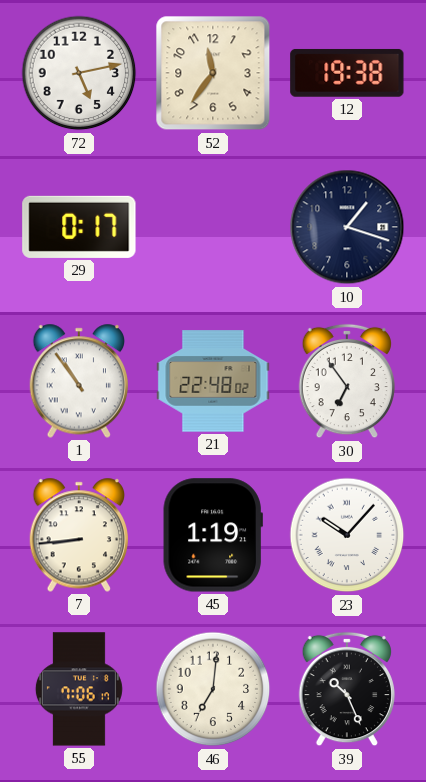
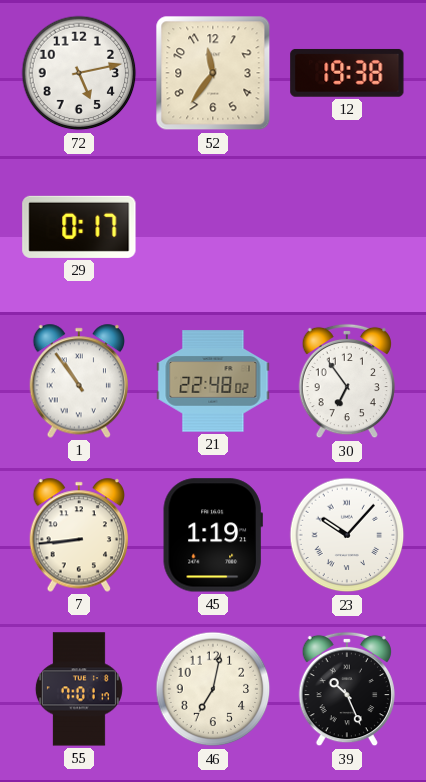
10: 1:18 -> none (347, 227)
55: 7:06 -> 7:01 (79, 689)
46: 7:01 -> 7:02 (213, 689)
